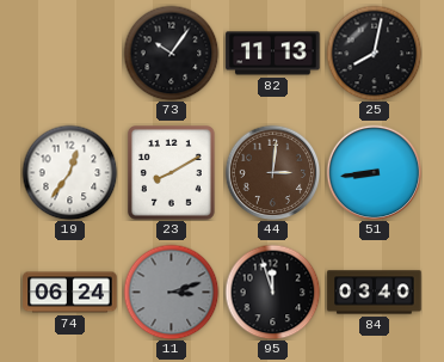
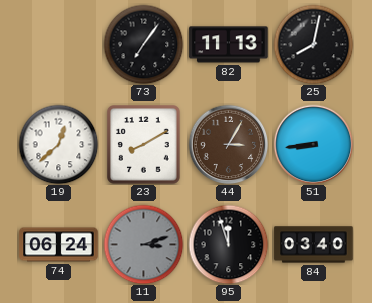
73: 10:06 -> 7:06 (143, 44)
19: 12:36 -> 12:38 (58, 144)
44: 3:01 -> 3:05 (228, 144)
